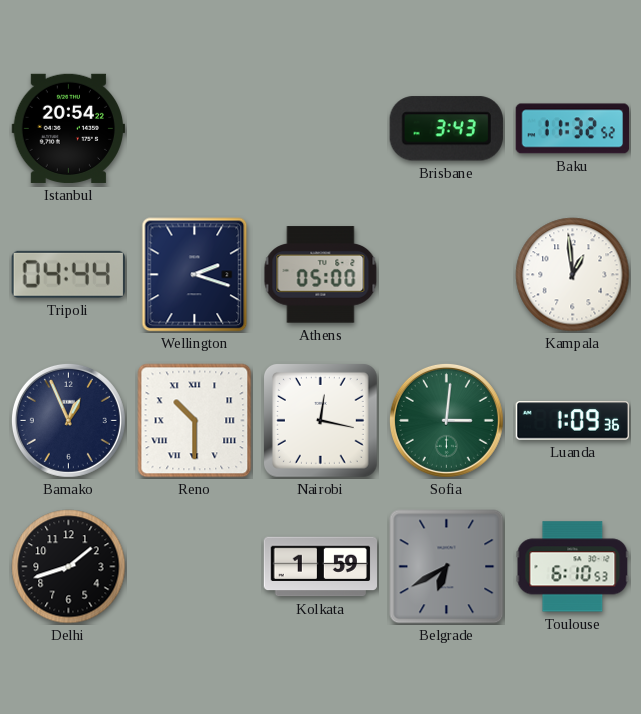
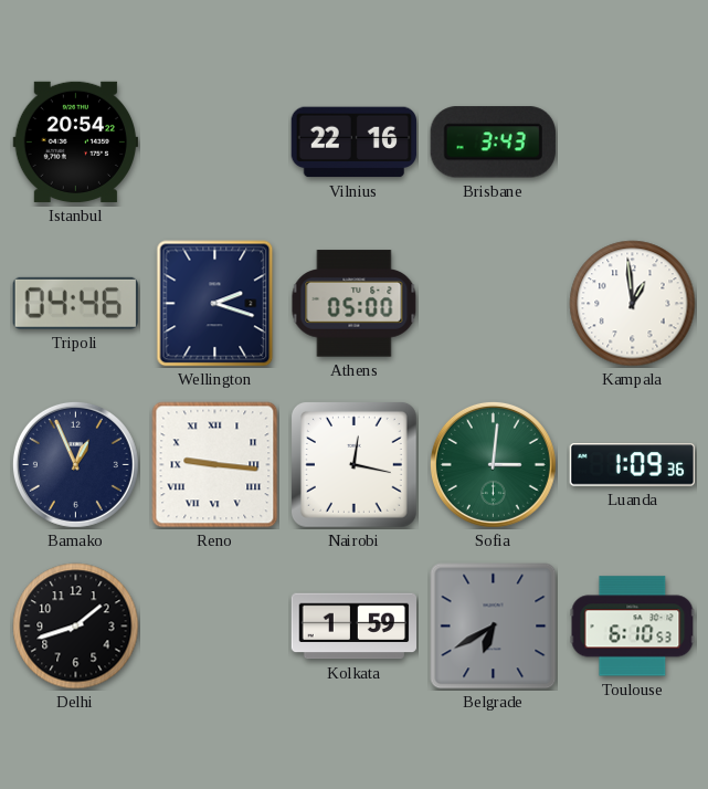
Vilnius: none -> 22:16 (353, 143)
Baku: 11:32 -> none (572, 129)
Tripoli: 04:44 -> 04:46 (75, 303)
Reno: 10:30 -> 9:16 (215, 465)
